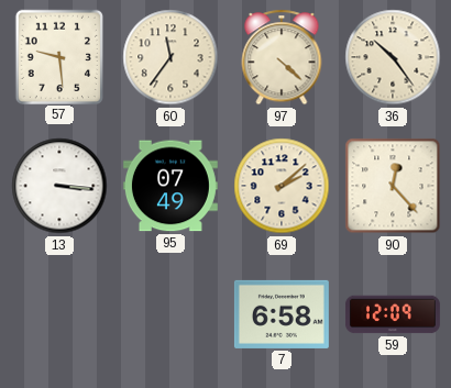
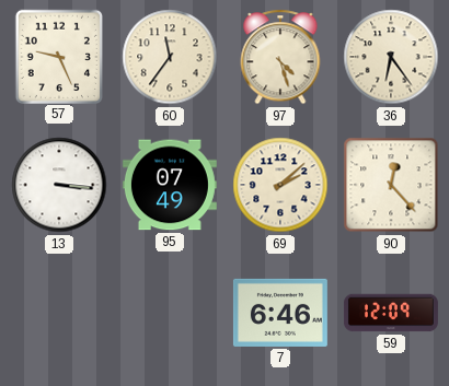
57: 9:29 -> 9:26 (58, 56)
97: 4:22 -> 4:27 (280, 57)
36: 10:24 -> 6:24 (391, 57)
7: 6:58 -> 6:46 (280, 313)
